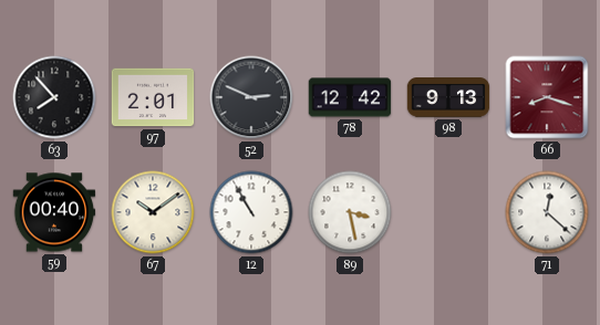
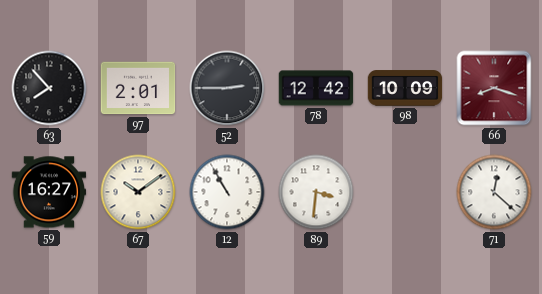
52: 2:49 -> 2:45 (227, 88)
98: 9:13 -> 10:09 (405, 88)
59: 00:40 -> 16:27 (49, 192)
89: 3:28 -> 3:31 (316, 192)
